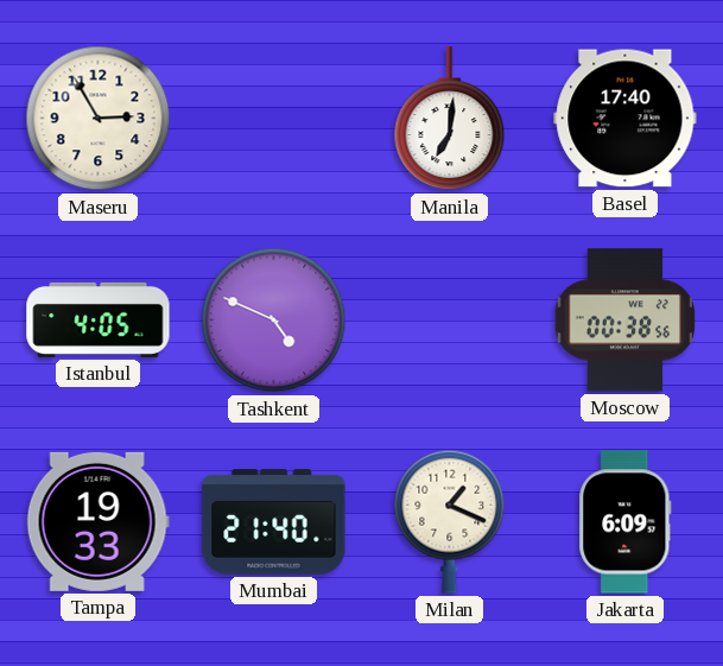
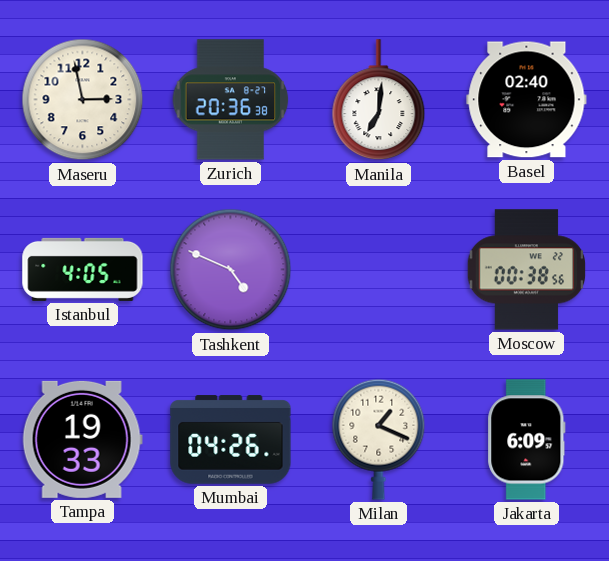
Maseru: 2:55 -> 2:58 (83, 100)
Zurich: none -> 20:36 (231, 100)
Basel: 17:40 -> 02:40 (527, 100)
Mumbai: 21:40 -> 04:26 (231, 440)
